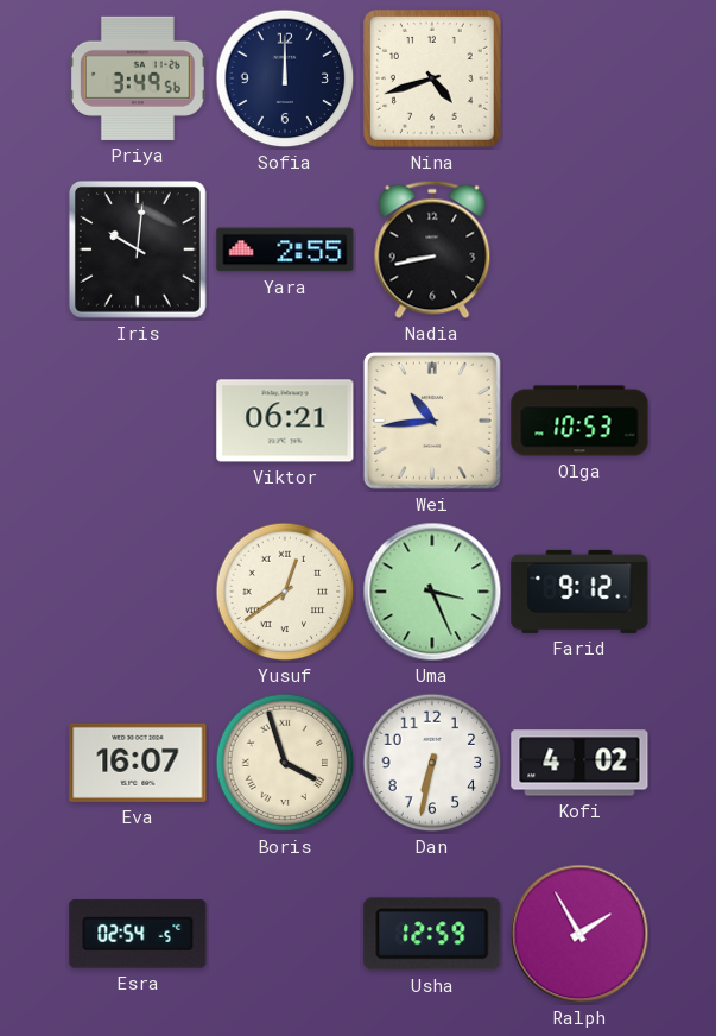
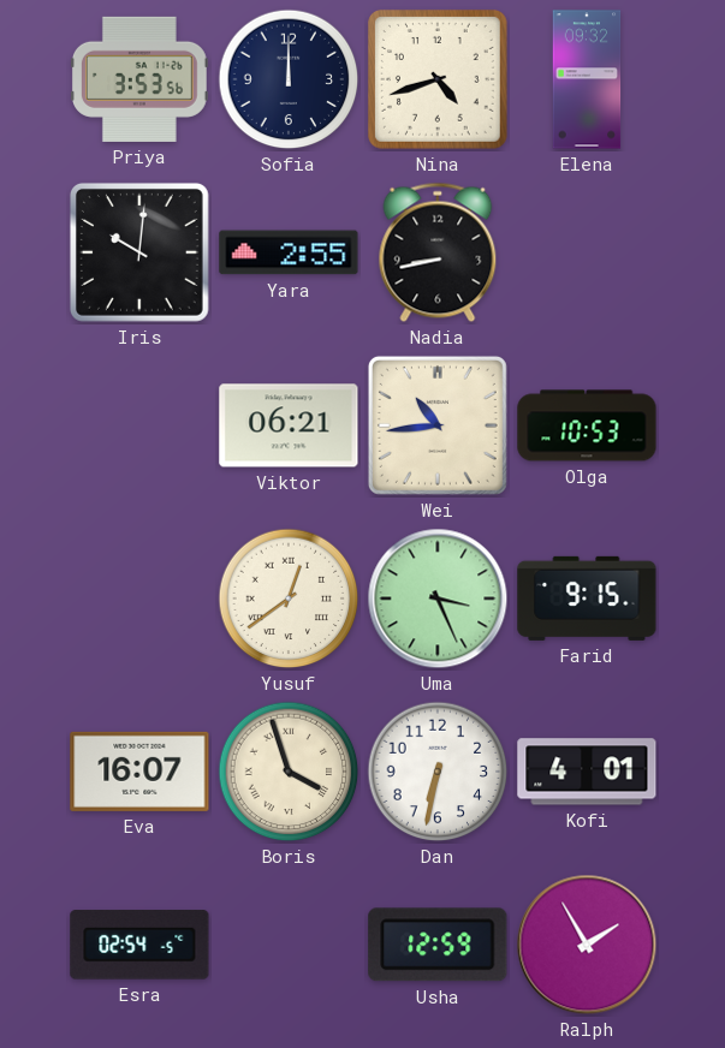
Priya: 3:49 -> 3:53 (139, 79)
Elena: none -> 09:32 (587, 79)
Farid: 9:12 -> 9:15 (587, 599)
Kofi: 4:02 -> 4:01 (587, 772)
